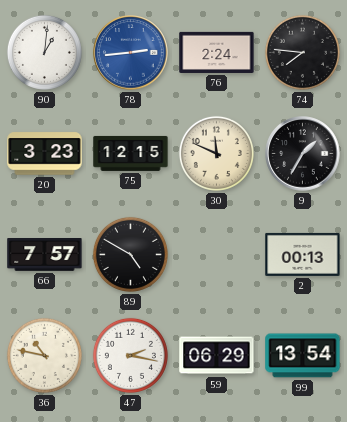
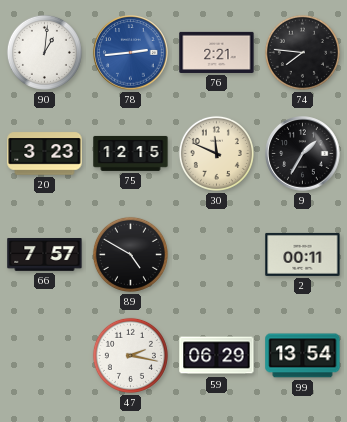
76: 2:24 -> 2:21 (217, 52)
2: 00:13 -> 00:11 (303, 254)
36: 10:47 -> none (44, 355)
